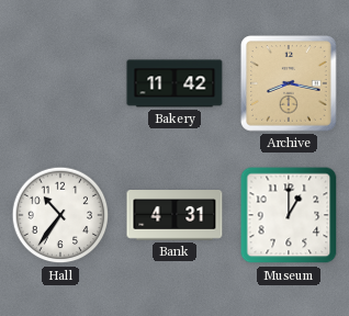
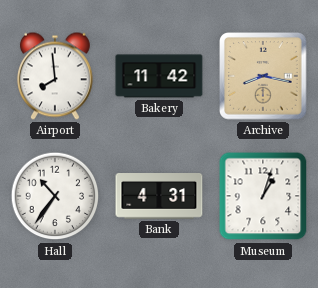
Airport: none -> 7:59 (55, 76)
Museum: 1:00 -> 1:03 (263, 196)
